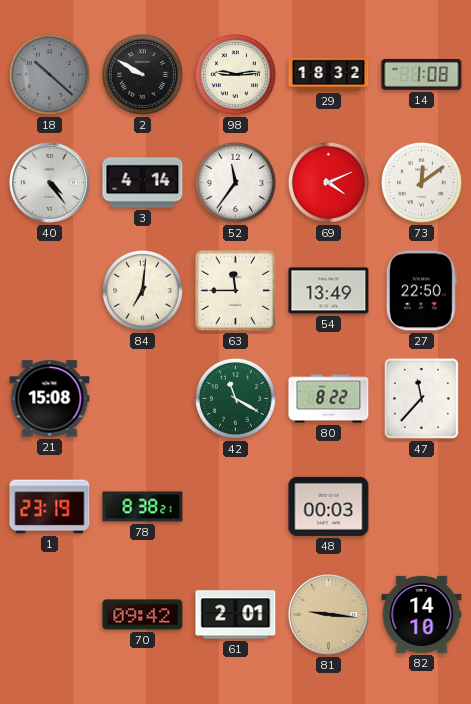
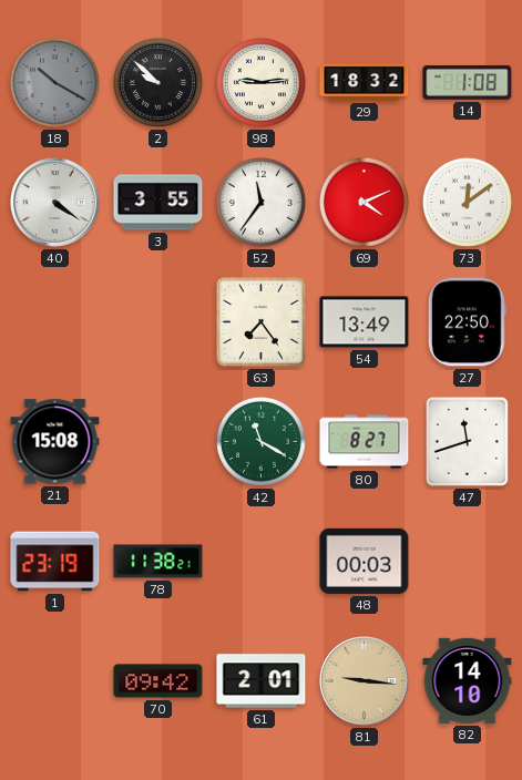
18: 10:22 -> 10:20 (54, 82)
2: 9:50 -> 9:52 (157, 82)
40: 4:24 -> 4:21 (55, 203)
3: 4:14 -> 3:55 (158, 203)
84: 7:01 -> none (142, 290)
63: 11:45 -> 7:24 (260, 321)
80: 8:22 -> 8:27 (365, 442)
47: 11:37 -> 11:42 (467, 441)
78: 8:38 -> 11:38 (158, 562)
